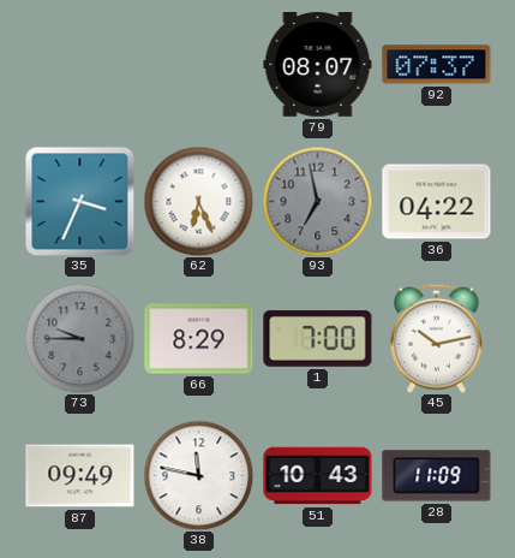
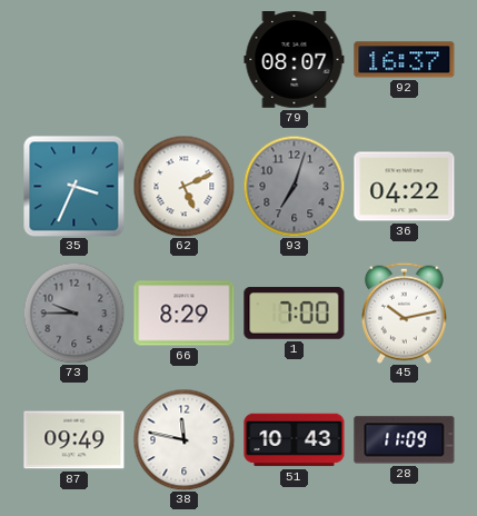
92: 07:37 -> 16:37 (405, 60)
62: 6:26 -> 5:11 (183, 186)
93: 6:58 -> 7:03 (294, 186)
